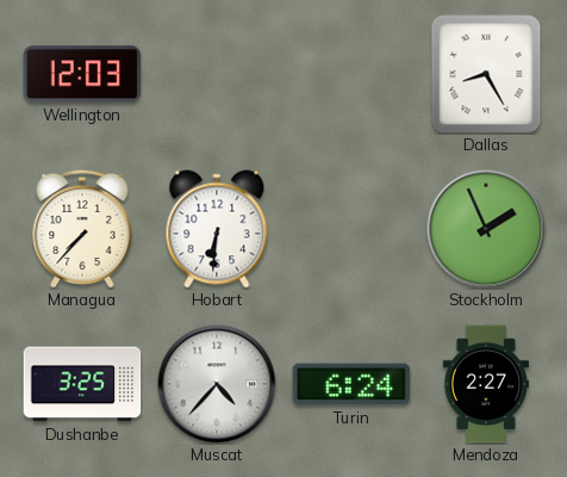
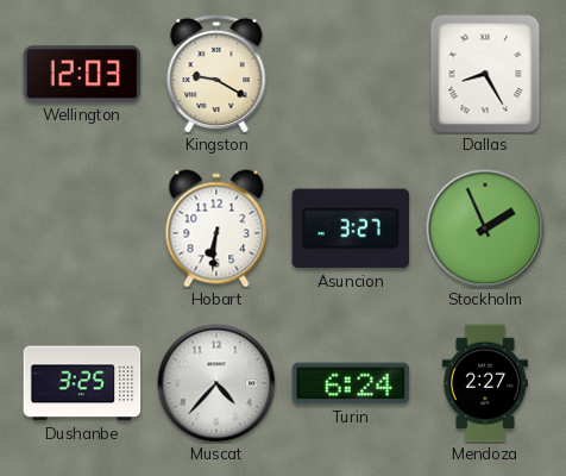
Kingston: none -> 9:20 (216, 74)
Managua: 7:37 -> none (82, 229)
Asuncion: none -> 3:27 (351, 228)
